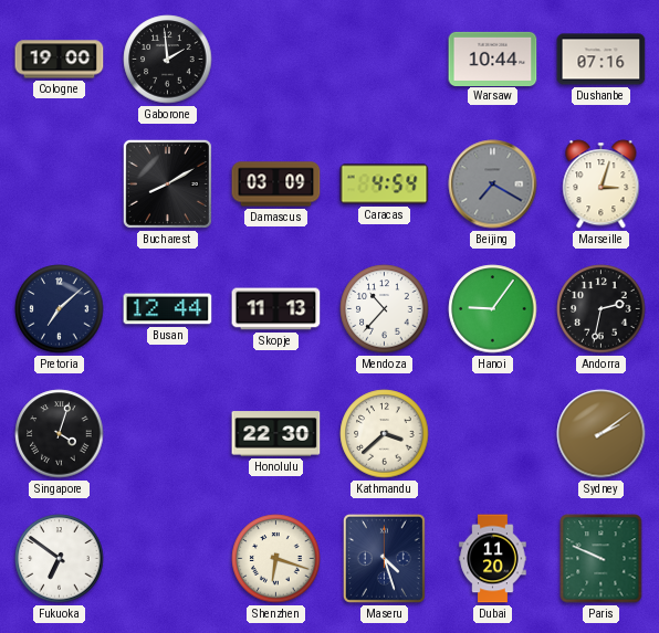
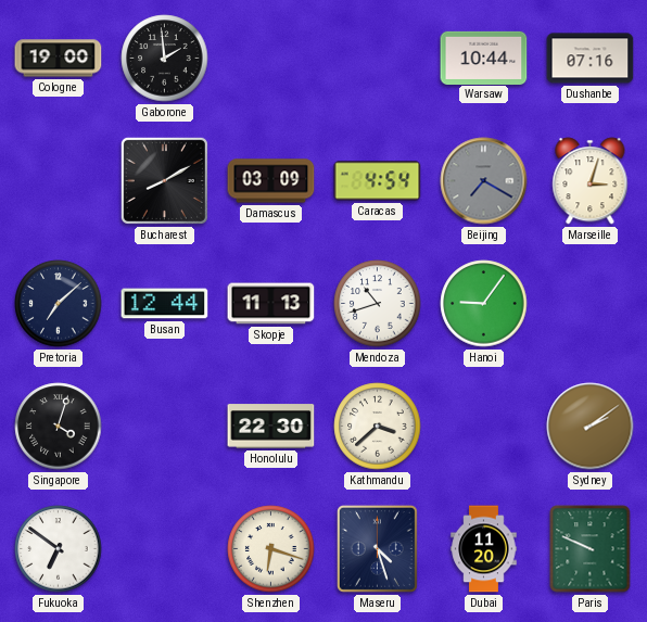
Mendoza: 10:37 -> 10:42 (378, 304)
Andorra: 2:32 -> none (602, 309)
